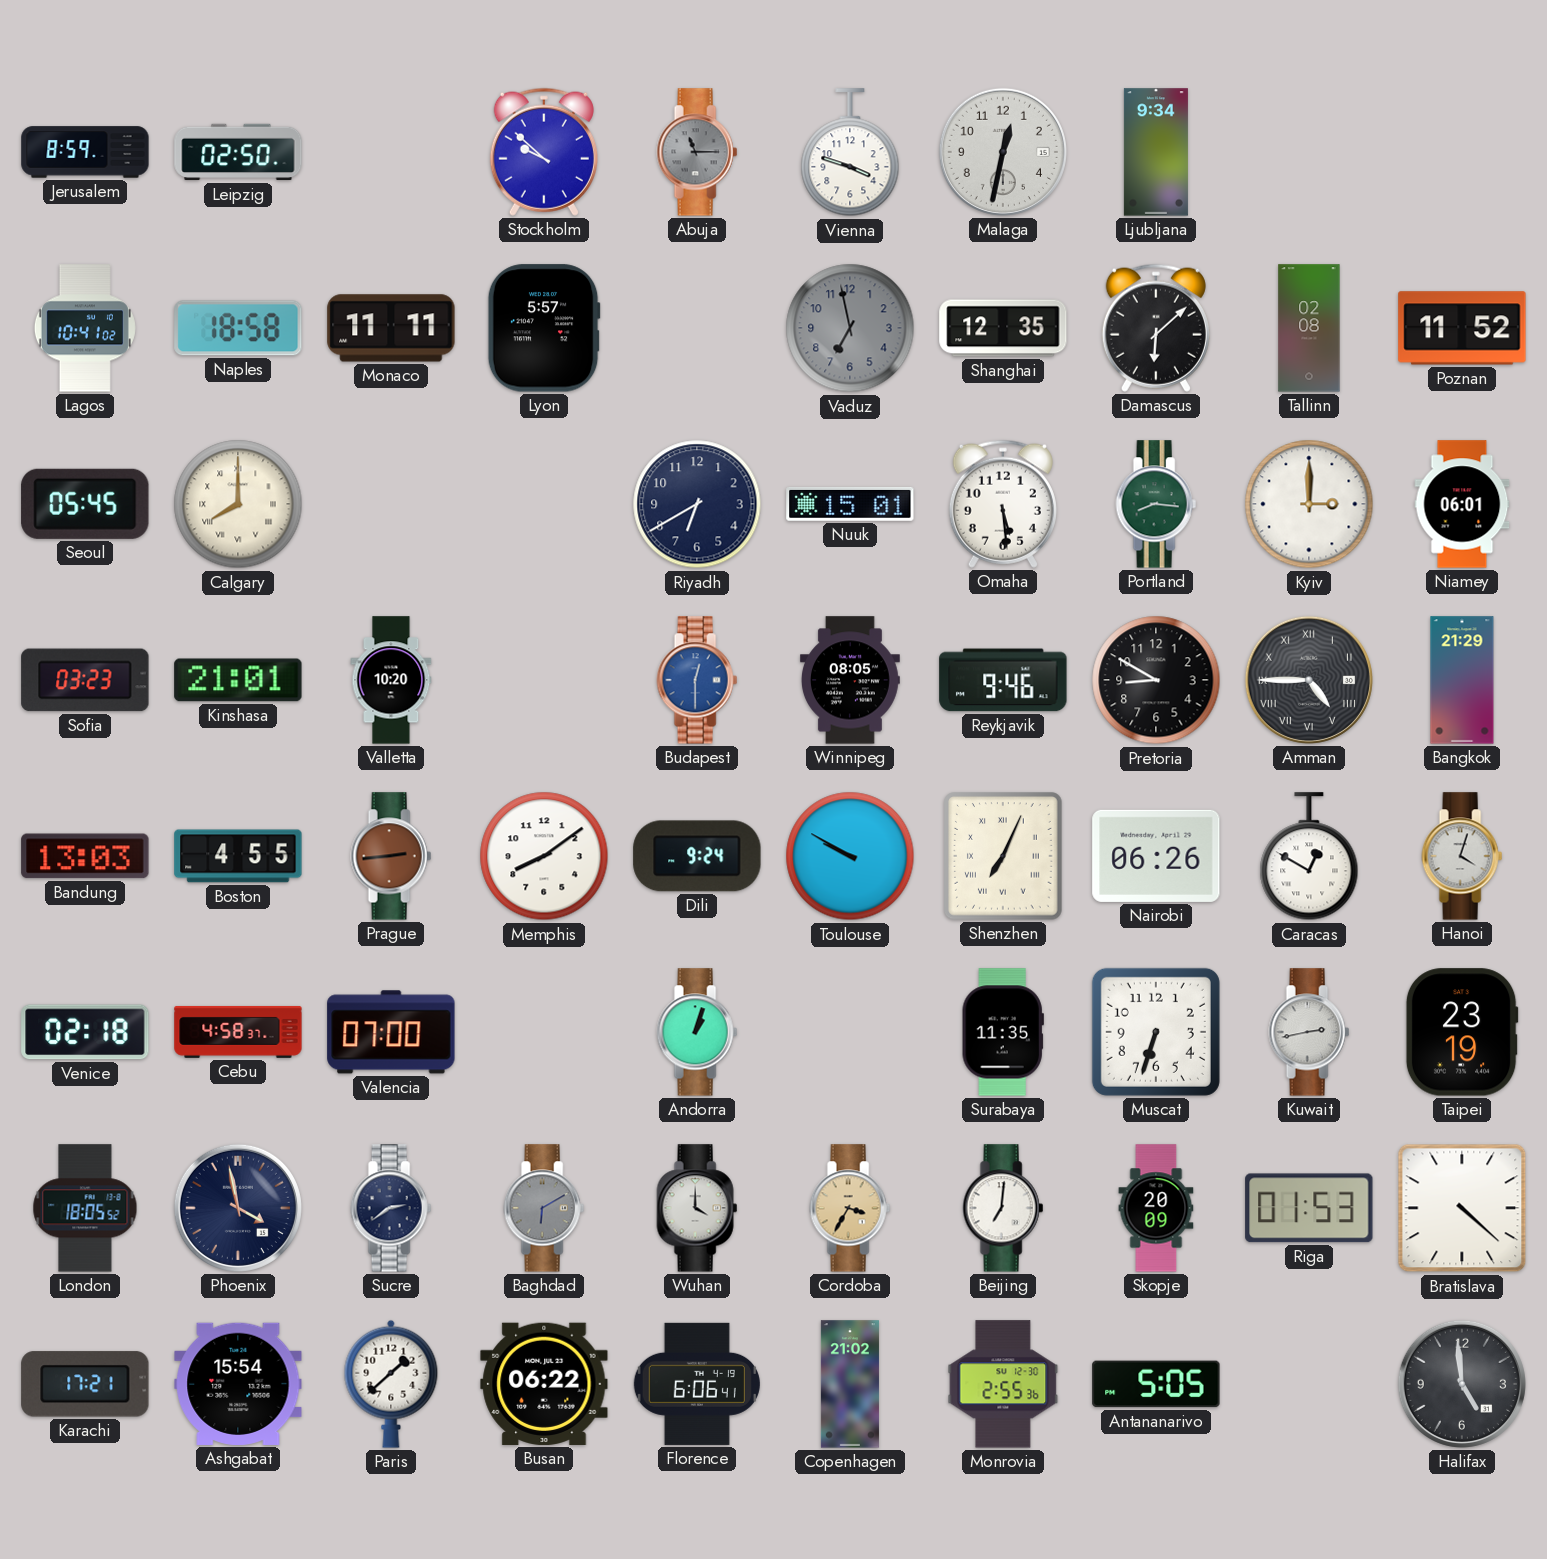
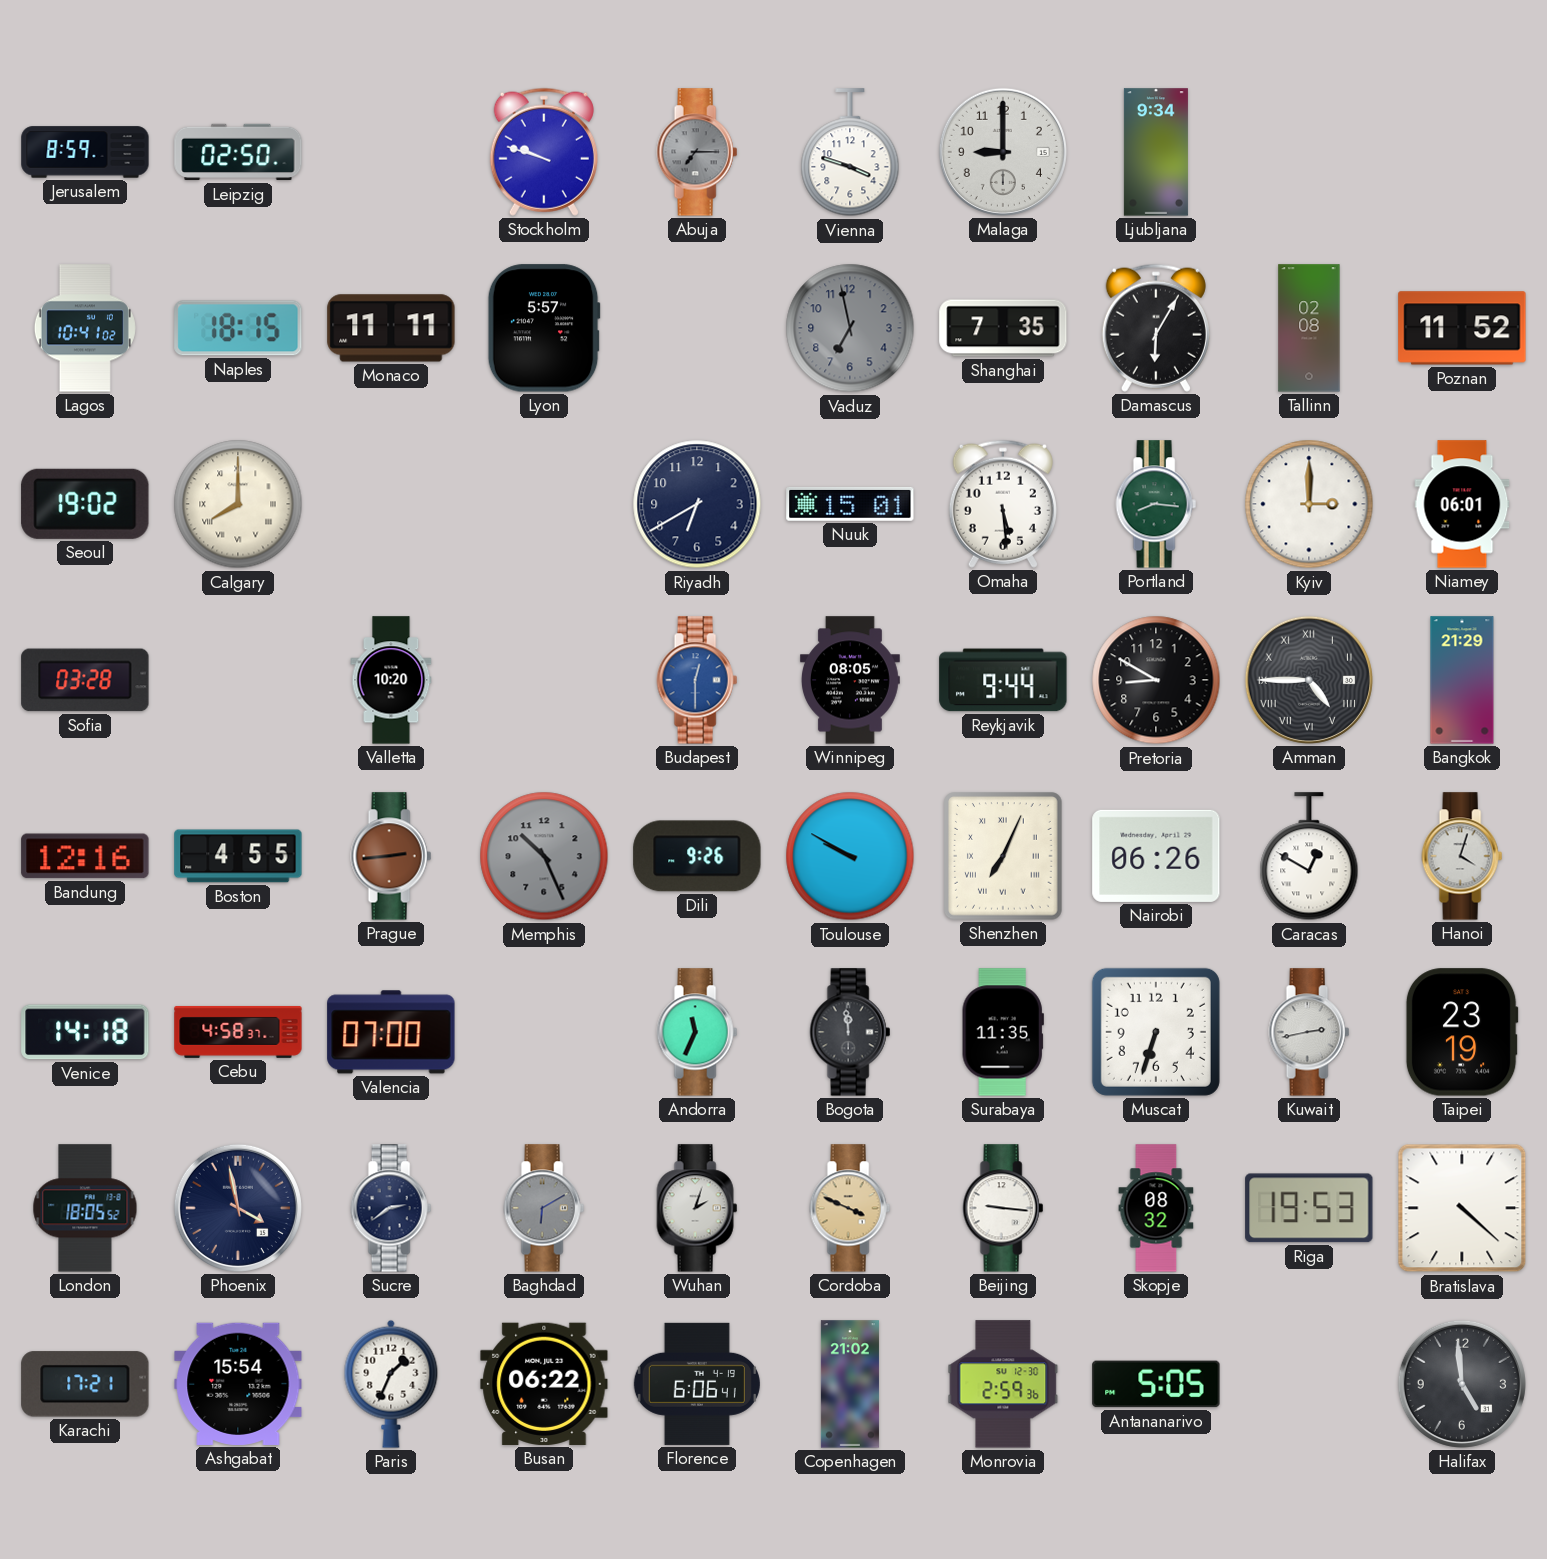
Stockholm: 9:52 -> 9:48 (544, 152)
Abuja: 11:15 -> 7:15 (697, 152)
Malaga: 12:32 -> 9:00 (1003, 152)
Naples: 18:58 -> 18:15 (238, 328)
Shanghai: 12:35 -> 7:35 (1003, 328)
Damascus: 6:08 -> 6:05 (1156, 328)
Seoul: 05:45 -> 19:02 (85, 504)
Sofia: 03:23 -> 03:28 (85, 680)
Kinshasa: 21:01 -> none (238, 680)
Reykjavik: 9:46 -> 9:44 (1003, 680)
Bandung: 13:03 -> 12:16 (85, 856)
Memphis: 8:09 -> 10:26 (544, 856)
Memphis dial: white -> grey (544, 856)
Dili: 9:24 -> 9:26 (697, 856)
Venice: 02:18 -> 14:18 (85, 1032)
Andorra: 1:03 -> 11:34 (697, 1032)
Bogota: none -> 11:59 (850, 1032)
Wuhan: 4:00 -> 2:03 (697, 1208)
Cordoba: 3:35 -> 3:49 (850, 1208)
Beijing: 7:01 -> 9:16 (1003, 1208)
Skopje: 20:09 -> 08:32 (1156, 1208)
Riga: 01:53 -> 19:53 (1309, 1208)
Paris: 1:38 -> 1:34 (391, 1384)
Monrovia: 2:55 -> 2:59 (1003, 1384)
